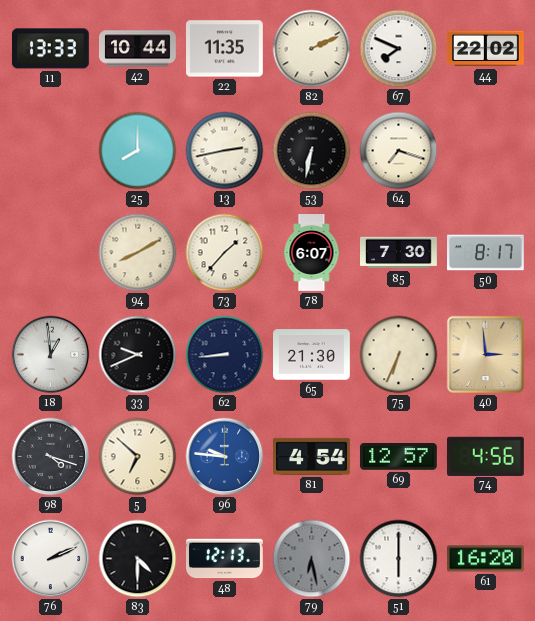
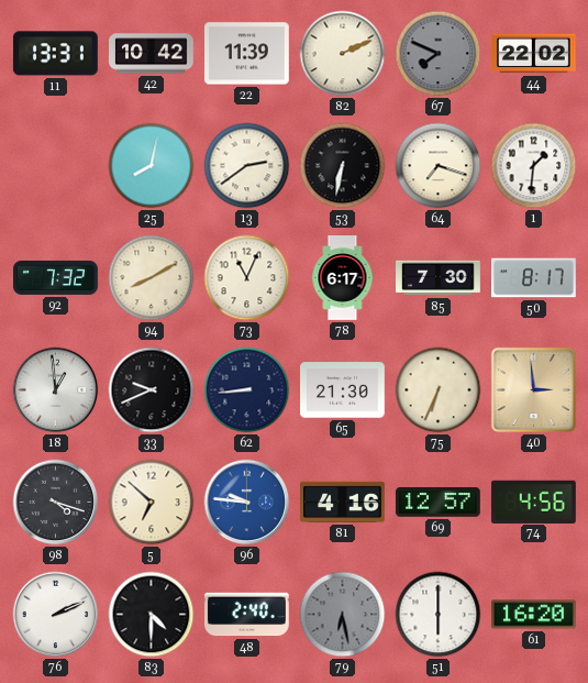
11: 13:33 -> 13:31 (55, 54)
42: 10:44 -> 10:42 (152, 54)
22: 11:35 -> 11:39 (247, 54)
67 dial: white -> grey (439, 54)
25: 8:00 -> 8:02 (152, 166)
13: 2:43 -> 2:39 (247, 166)
1: none -> 1:31 (534, 166)
92: none -> 7:32 (56, 277)
73: 1:37 -> 11:04 (247, 278)
78: 6:07 -> 6:17 (343, 278)
81: 4:54 -> 4:16 (343, 502)
48: 12:13 -> 2:40 (247, 615)
